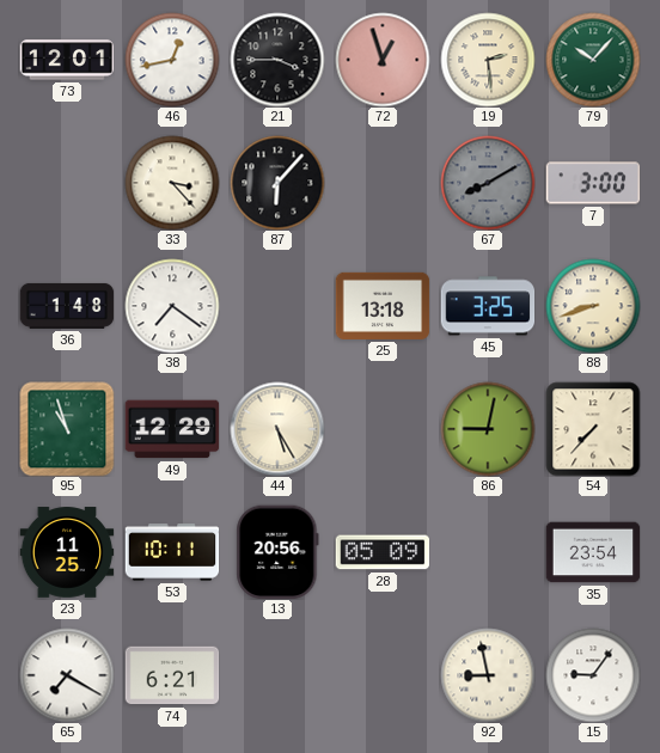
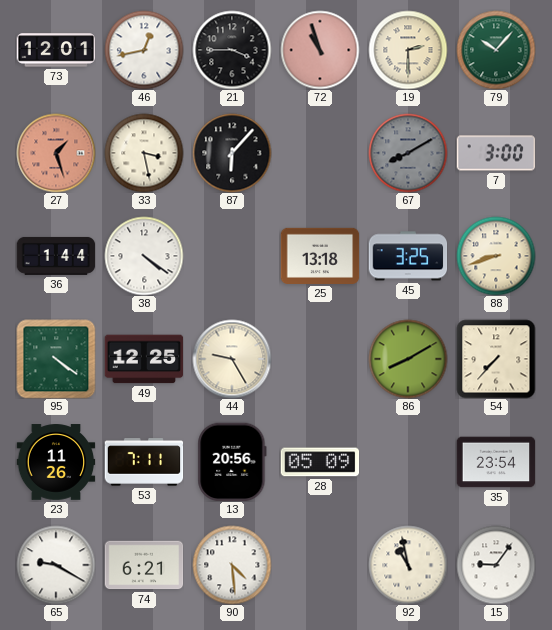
72: 12:57 -> 10:57 (320, 50)
19: 2:29 -> 2:30 (408, 50)
27: none -> 1:27 (56, 153)
33: 3:23 -> 3:28 (144, 153)
36: 1:48 -> 1:44 (56, 256)
38: 7:21 -> 4:21 (144, 256)
95: 10:57 -> 4:21 (56, 359)
49: 12:29 -> 12:25 (144, 359)
44: 5:25 -> 9:25 (232, 359)
86: 9:02 -> 8:10 (408, 359)
23: 11:25 -> 11:26 (56, 462)
53: 10:11 -> 7:11 (144, 462)
65: 7:20 -> 9:20 (56, 565)
90: none -> 4:29 (232, 565)
92: 8:58 -> 10:58 (408, 565)
